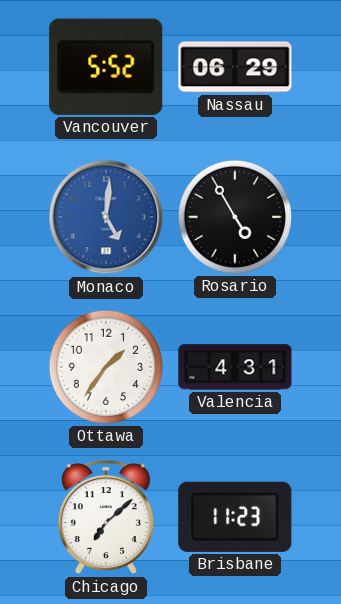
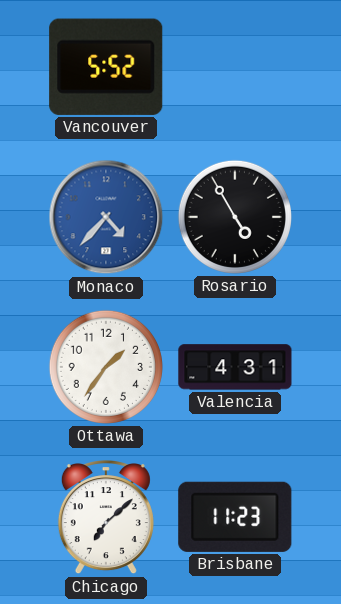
Nassau: 06:29 -> none (235, 67)
Monaco: 5:01 -> 4:37 (106, 217)
